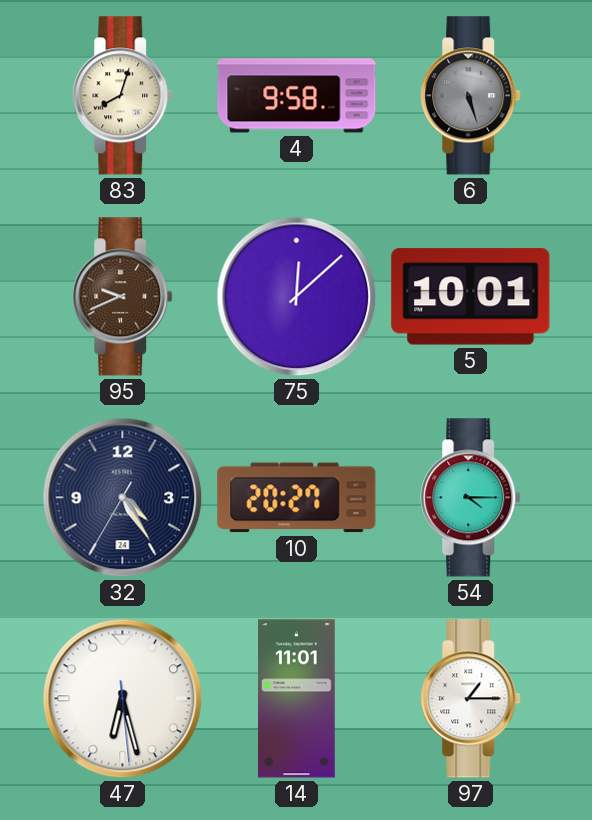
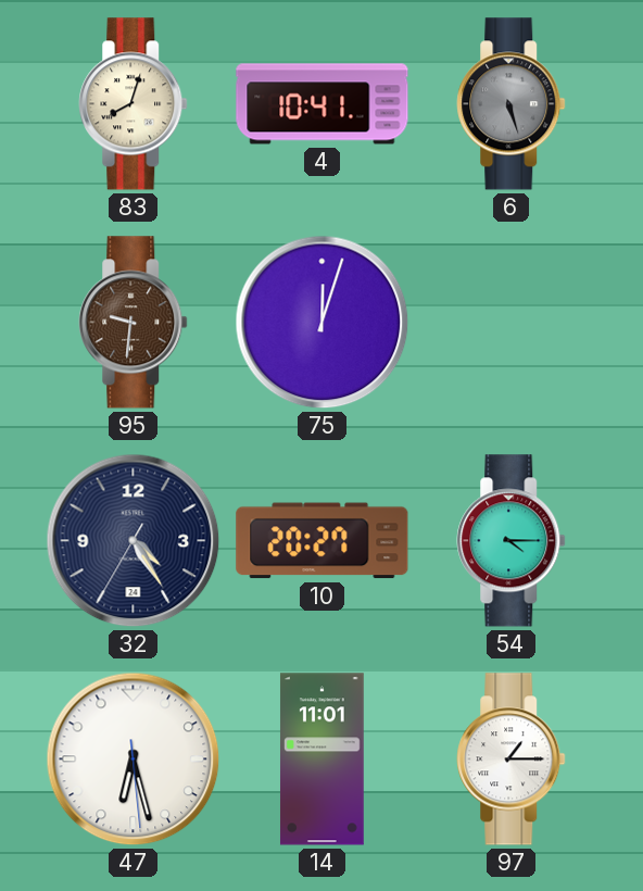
4: 9:58 -> 10:41 (323, 104)
95: 9:41 -> 9:31 (134, 323)
75: 12:08 -> 12:03 (323, 323)
5: 10:01 -> none (471, 297)
